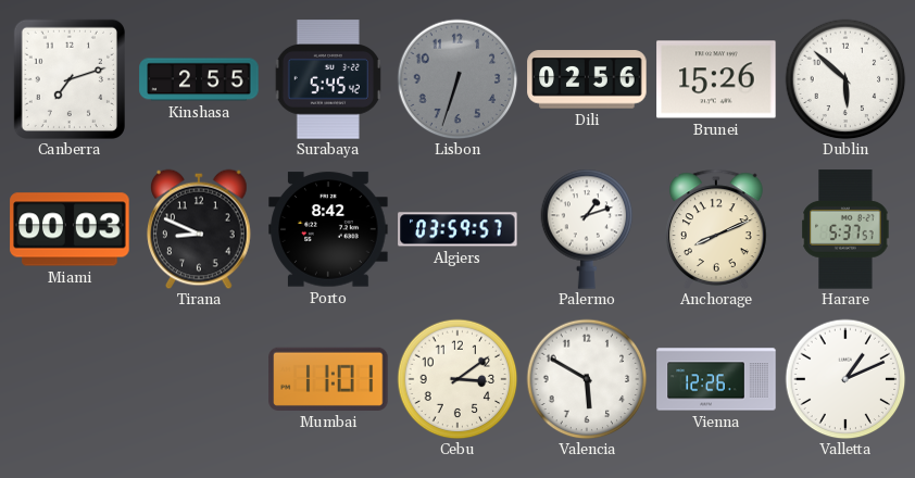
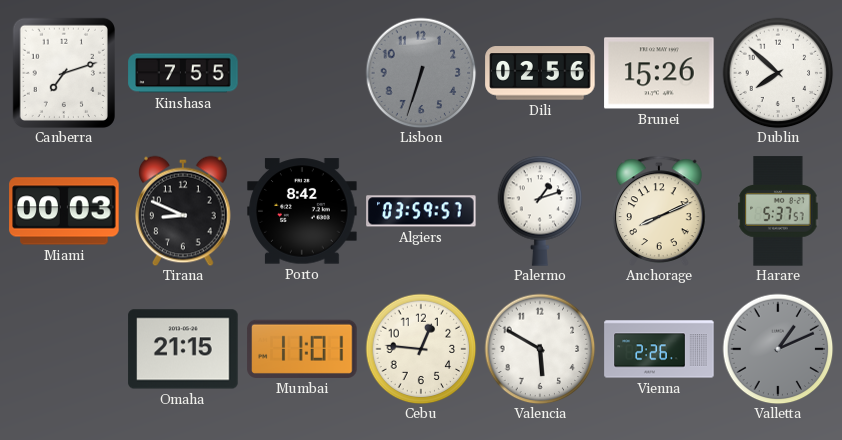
Kinshasa: 2:55 -> 7:55 (183, 73)
Surabaya: 5:45 -> none (328, 79)
Dublin: 5:52 -> 7:52 (778, 73)
Omaha: none -> 21:15 (183, 349)
Cebu: 3:09 -> 12:46 (421, 349)
Vienna: 12:26 -> 2:26 (659, 349)
Valletta dial: white -> grey (778, 349)
